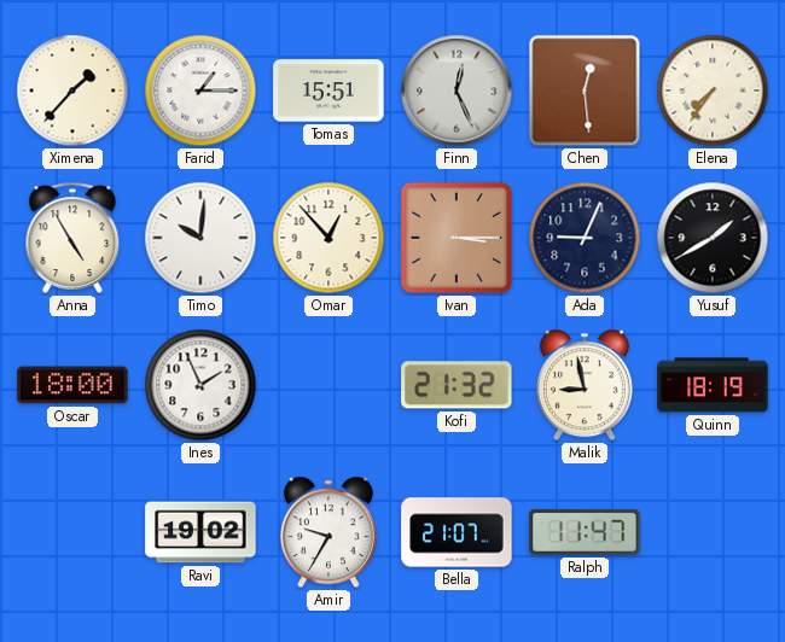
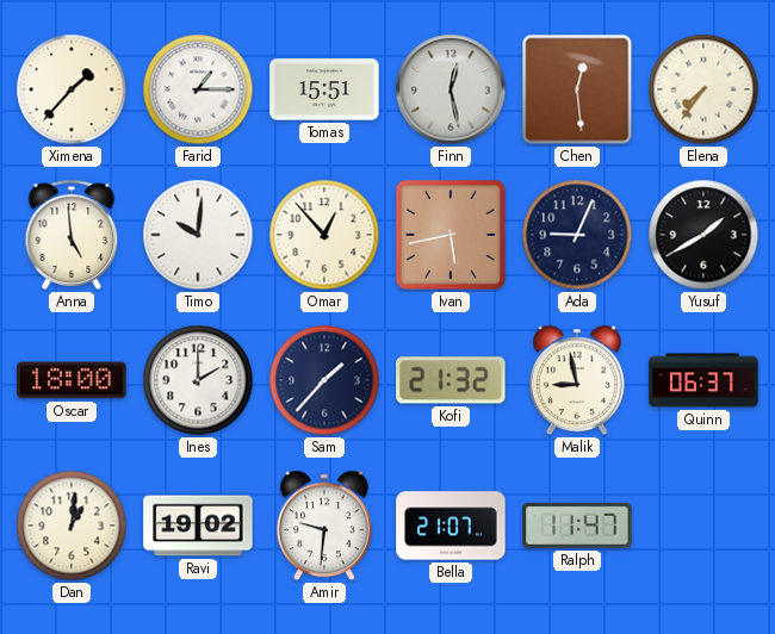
Finn: 12:26 -> 12:28 (451, 89)
Anna: 4:55 -> 4:59 (72, 235)
Ivan: 3:15 -> 5:43 (451, 235)
Ines: 1:56 -> 2:00 (198, 380)
Sam: none -> 1:37 (324, 380)
Quinn: 18:19 -> 06:37 (703, 380)
Dan: none -> 1:01 (72, 526)
Amir: 9:35 -> 9:31 (324, 526)
